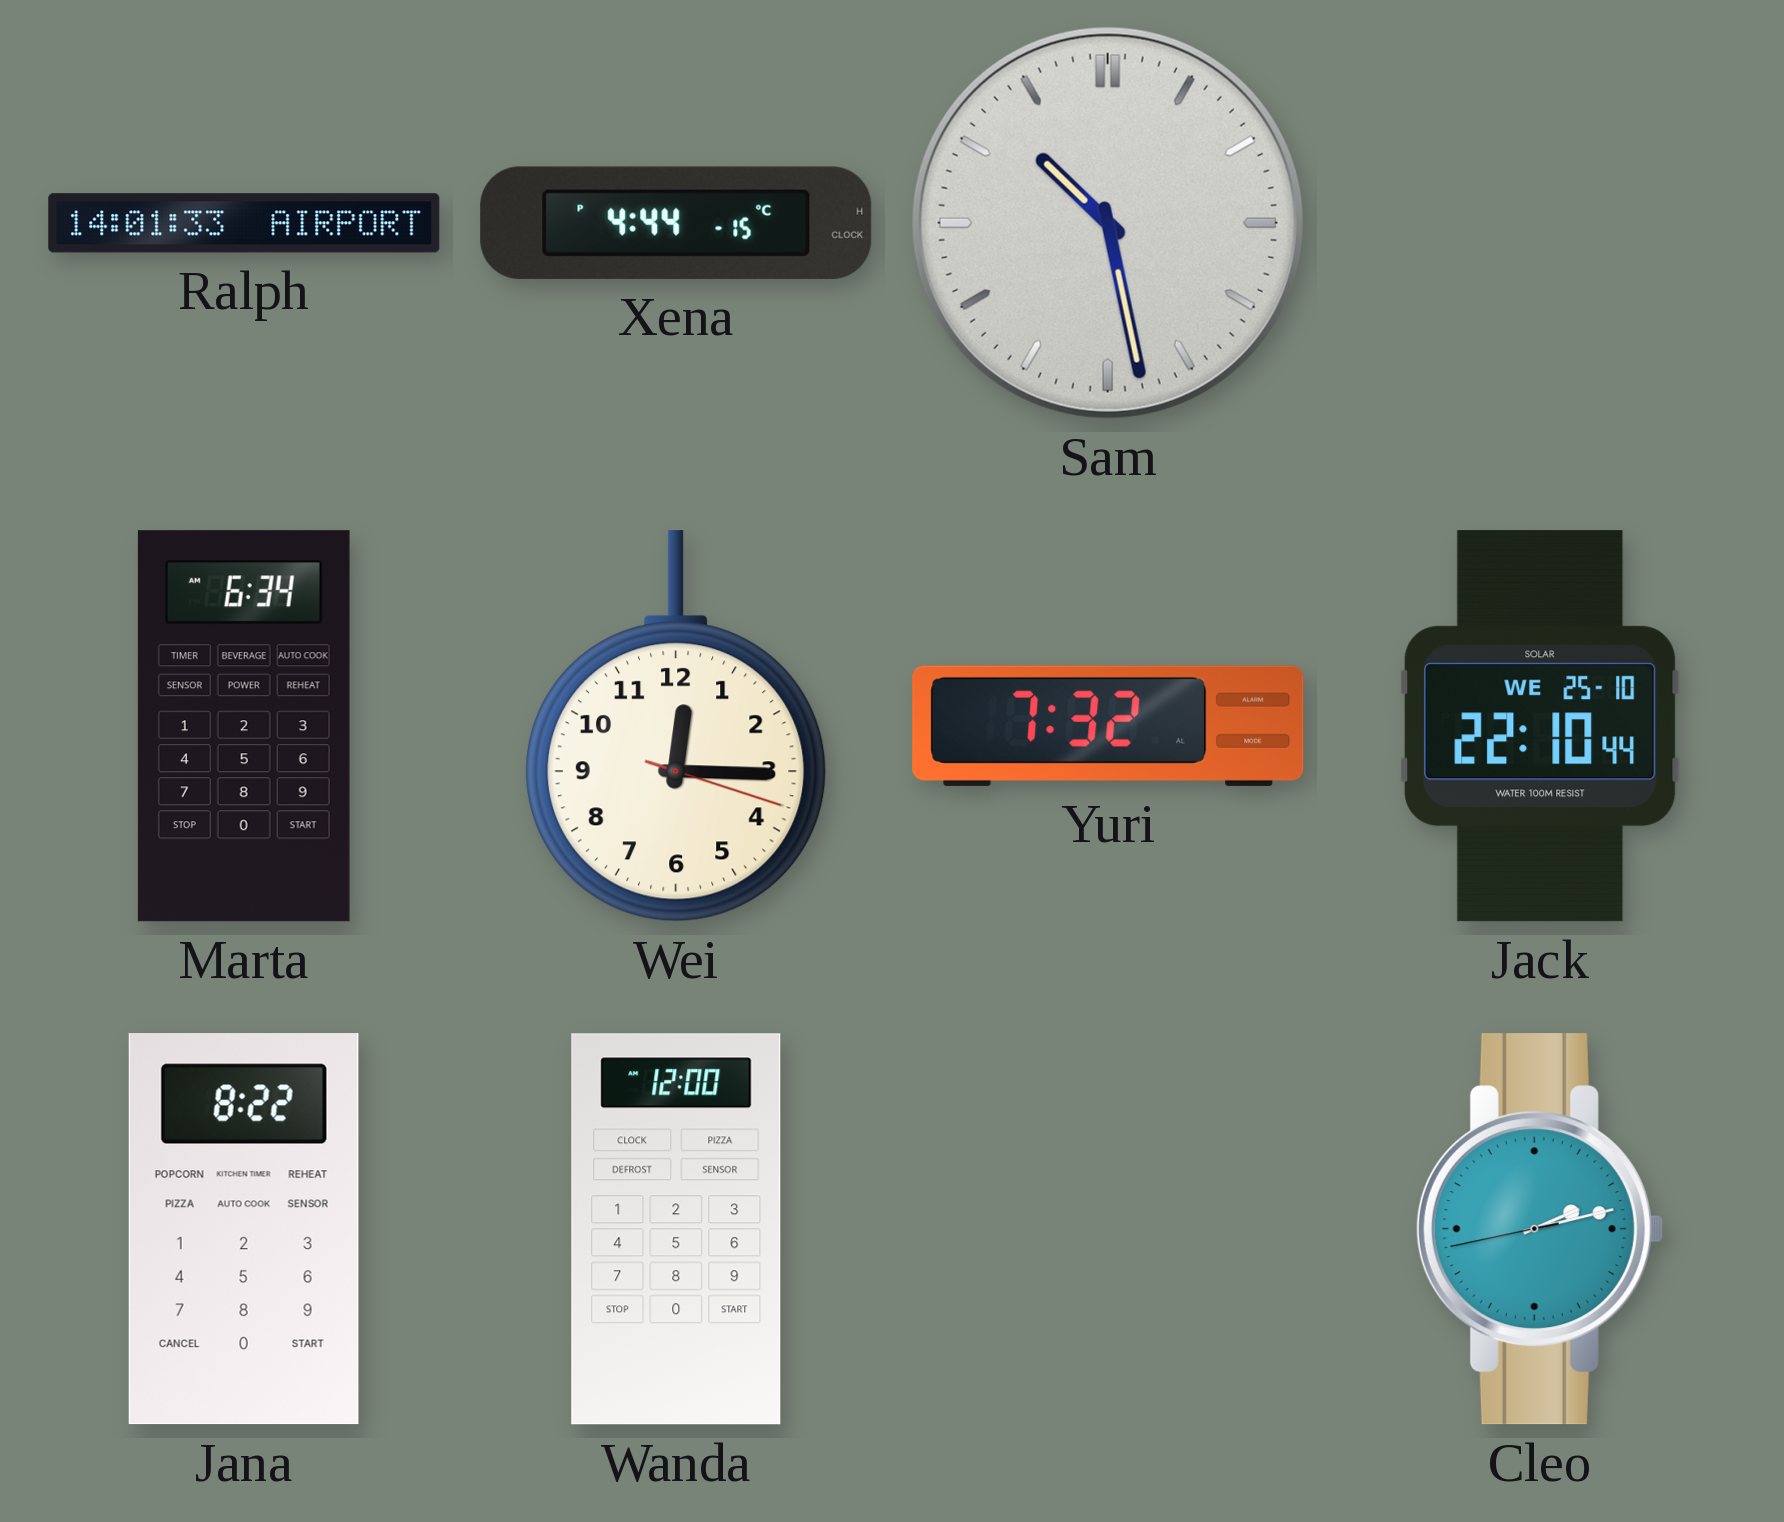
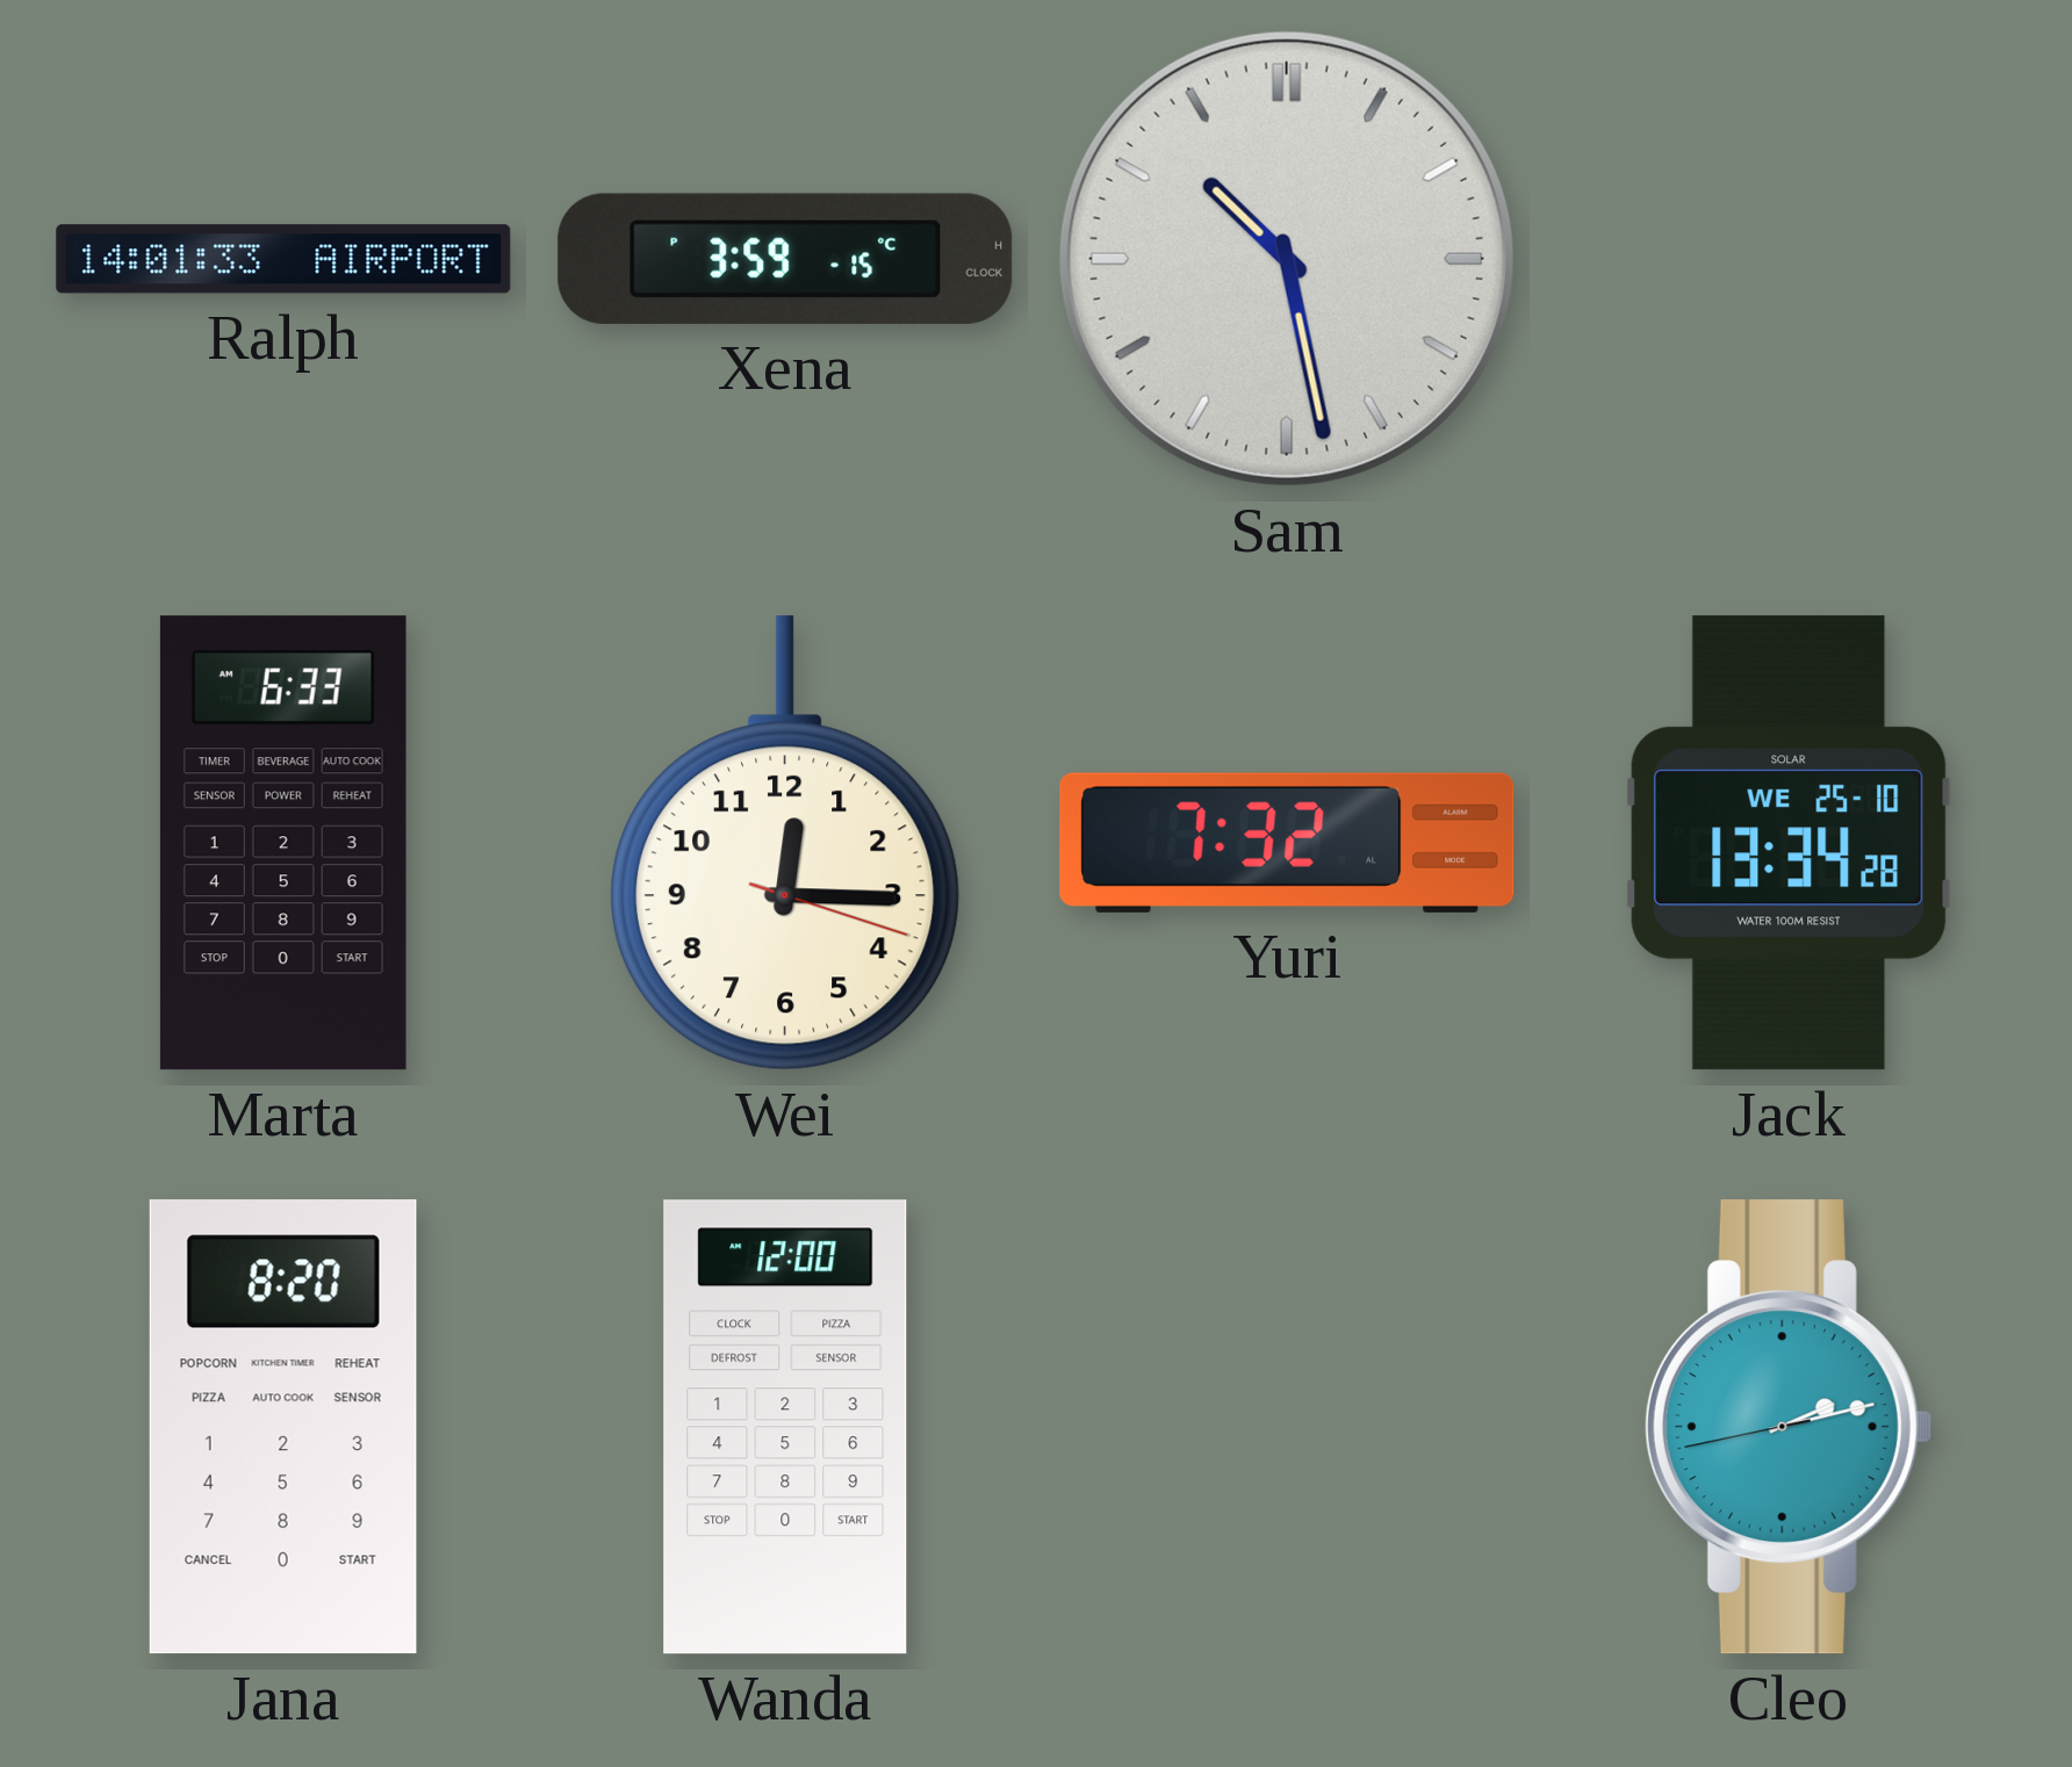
Xena: 4:44 -> 3:59 (785, 259)
Marta: 6:34 -> 6:33 (283, 843)
Jack: 22:10 -> 13:34 (1789, 843)
Jana: 8:22 -> 8:20 (283, 1427)
